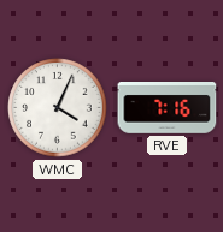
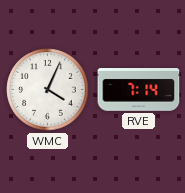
RVE: 7:16 -> 7:14 (139, 90)
